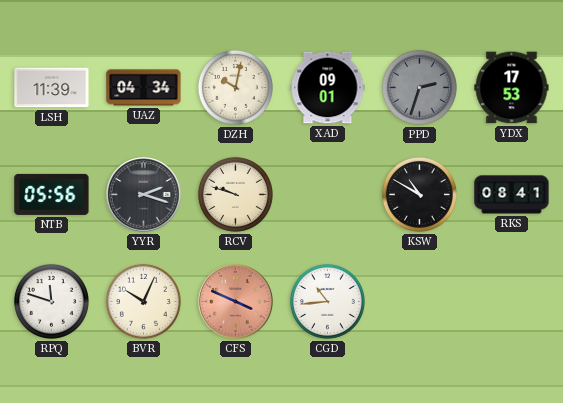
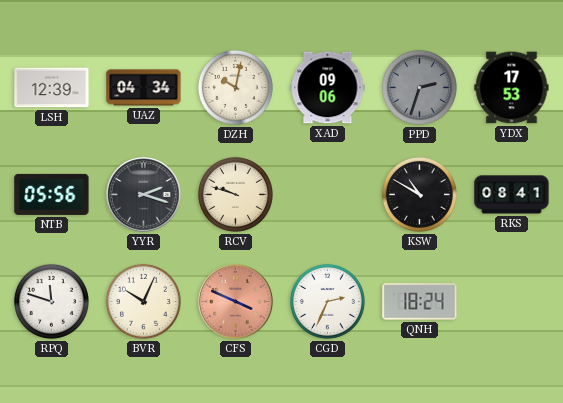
LSH: 11:39 -> 12:39 (52, 88)
XAD: 09:01 -> 09:06 (328, 88)
CGD: 10:44 -> 2:34 (327, 301)
QNH: none -> 18:24 (420, 302)
